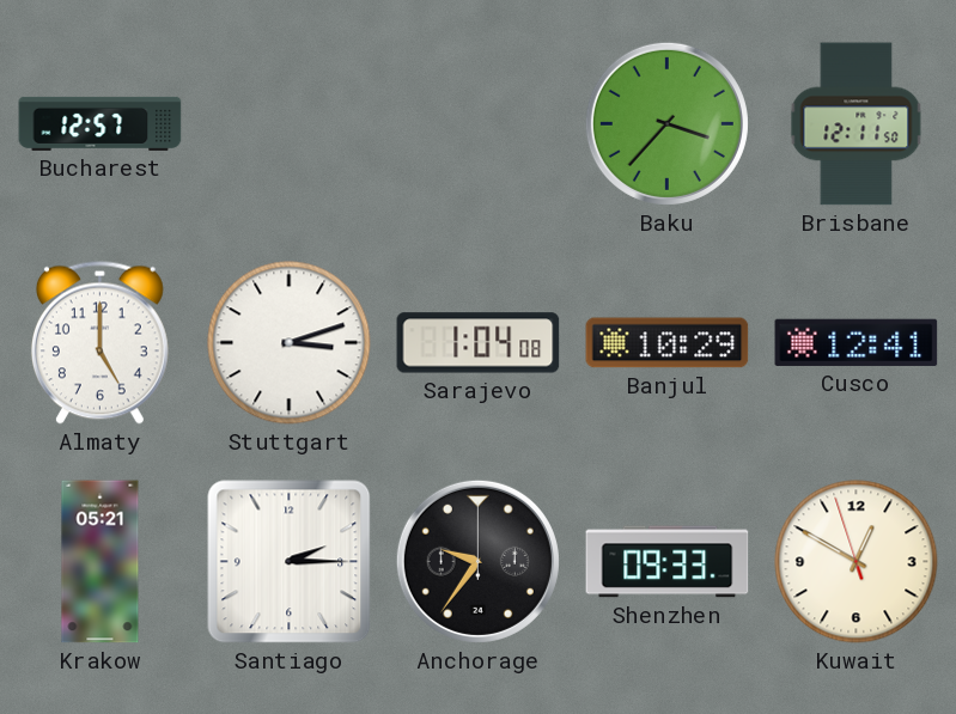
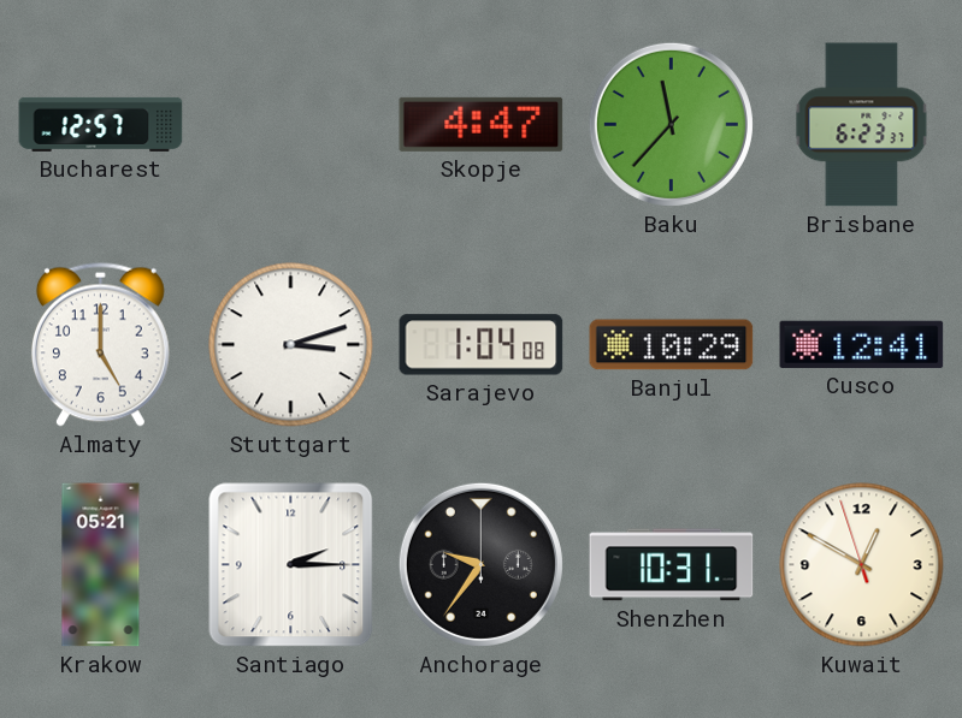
Skopje: none -> 4:47 (482, 124)
Baku: 3:37 -> 11:37 (671, 124)
Brisbane: 12:11 -> 6:23 (862, 125)
Shenzhen: 09:33 -> 10:31 (672, 565)
